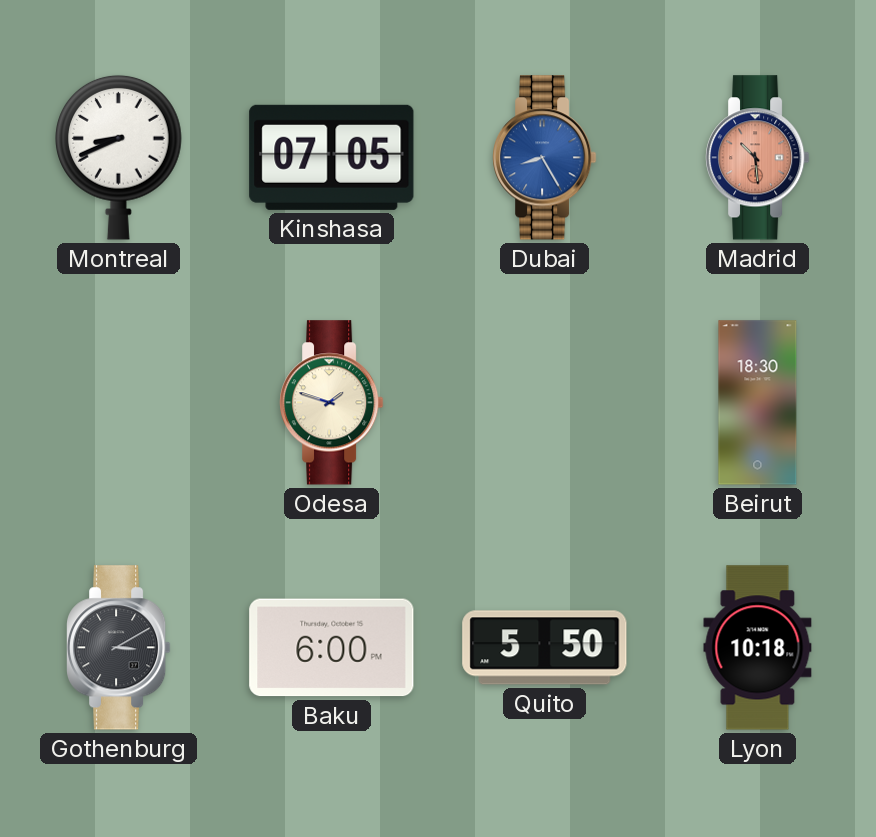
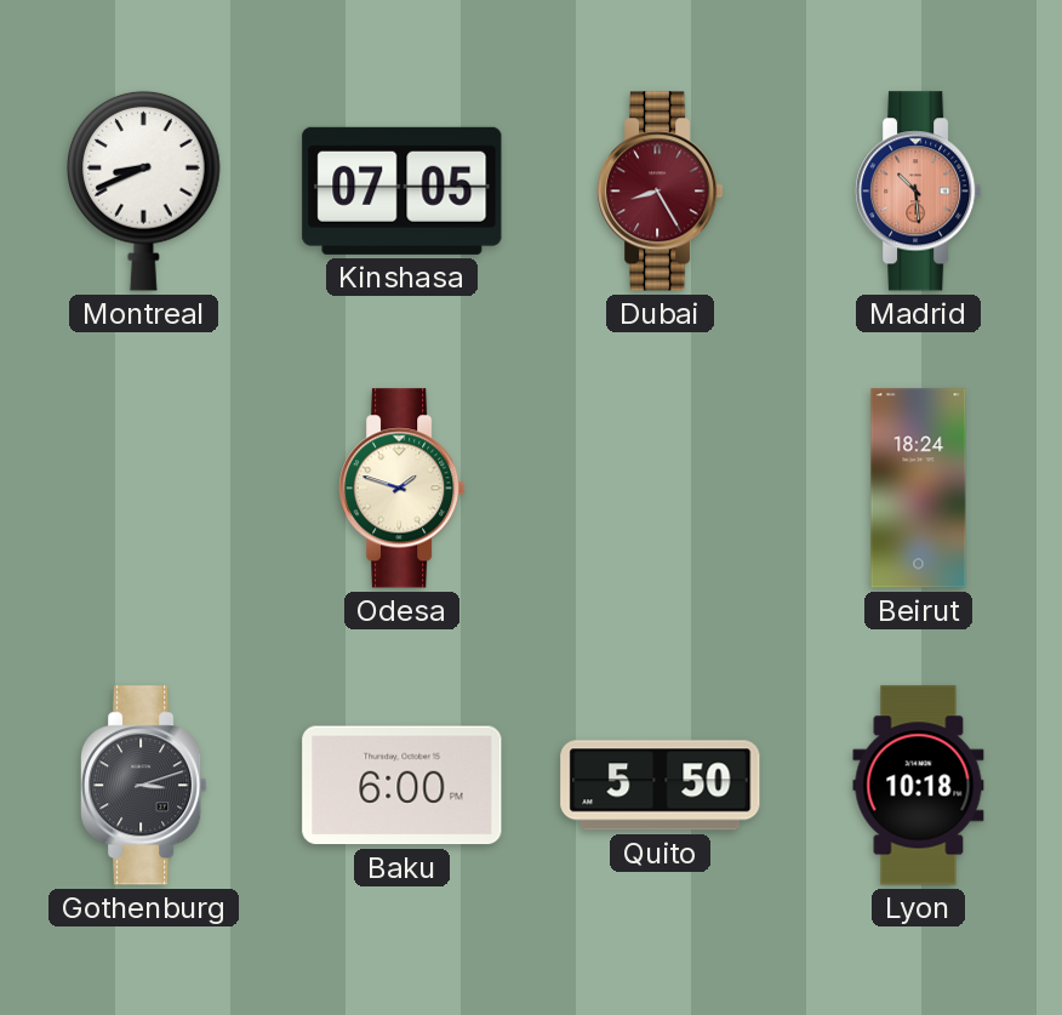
Dubai dial: blue -> burgundy (661, 192)
Beirut: 18:30 -> 18:24 (919, 489)
Gothenburg: 3:10 -> 3:12 (144, 786)
